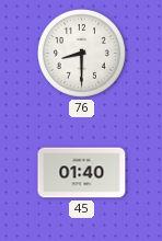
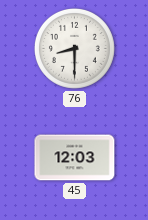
45: 01:40 -> 12:03 (75, 158)
